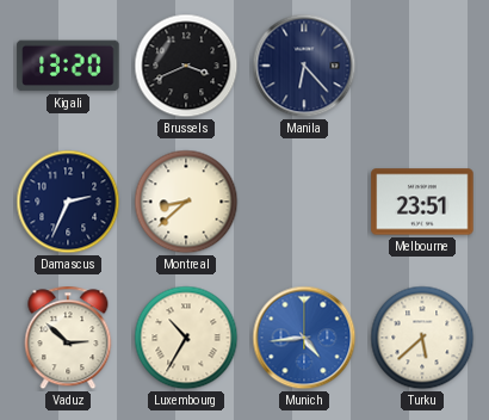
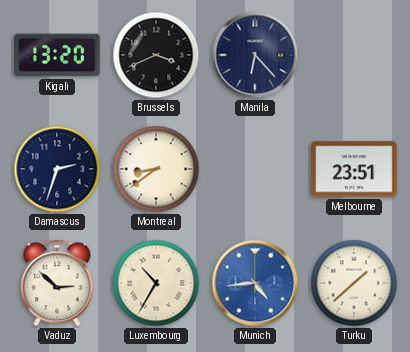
Damascus: 2:34 -> 2:33 (57, 169)
Montreal: 8:38 -> 8:39 (156, 169)
Turku: 5:38 -> 1:38 (354, 283)
